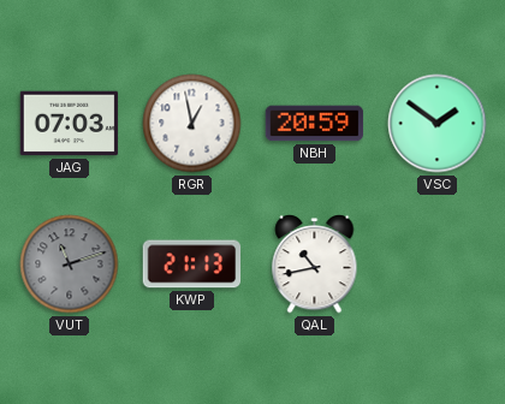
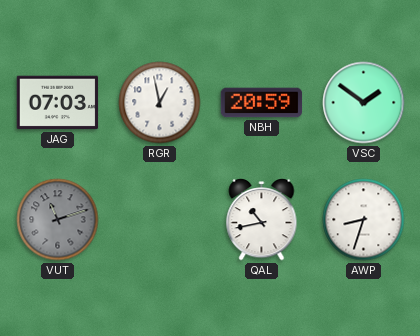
KWP: 21:13 -> none (192, 265)
AWP: none -> 8:33 (364, 220)
